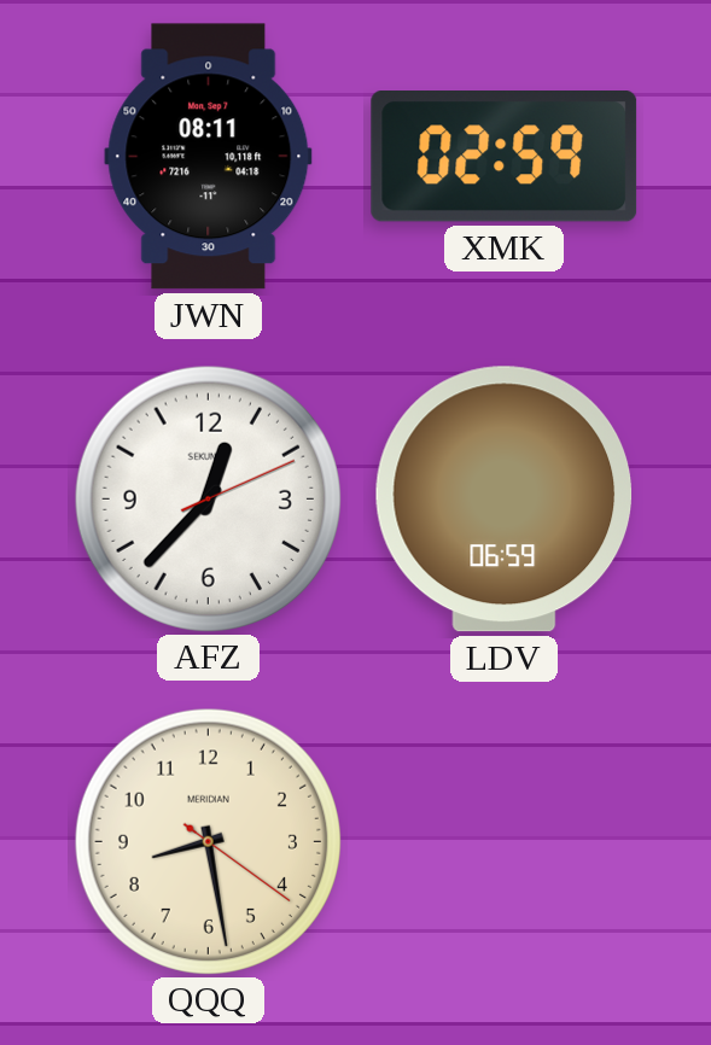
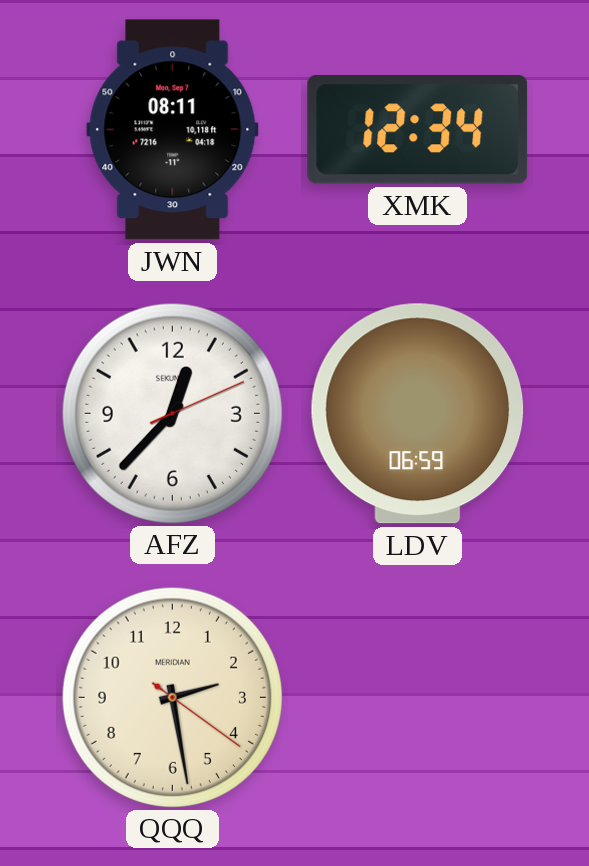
XMK: 02:59 -> 12:34 (418, 130)
QQQ: 8:28 -> 2:28 (172, 697)
